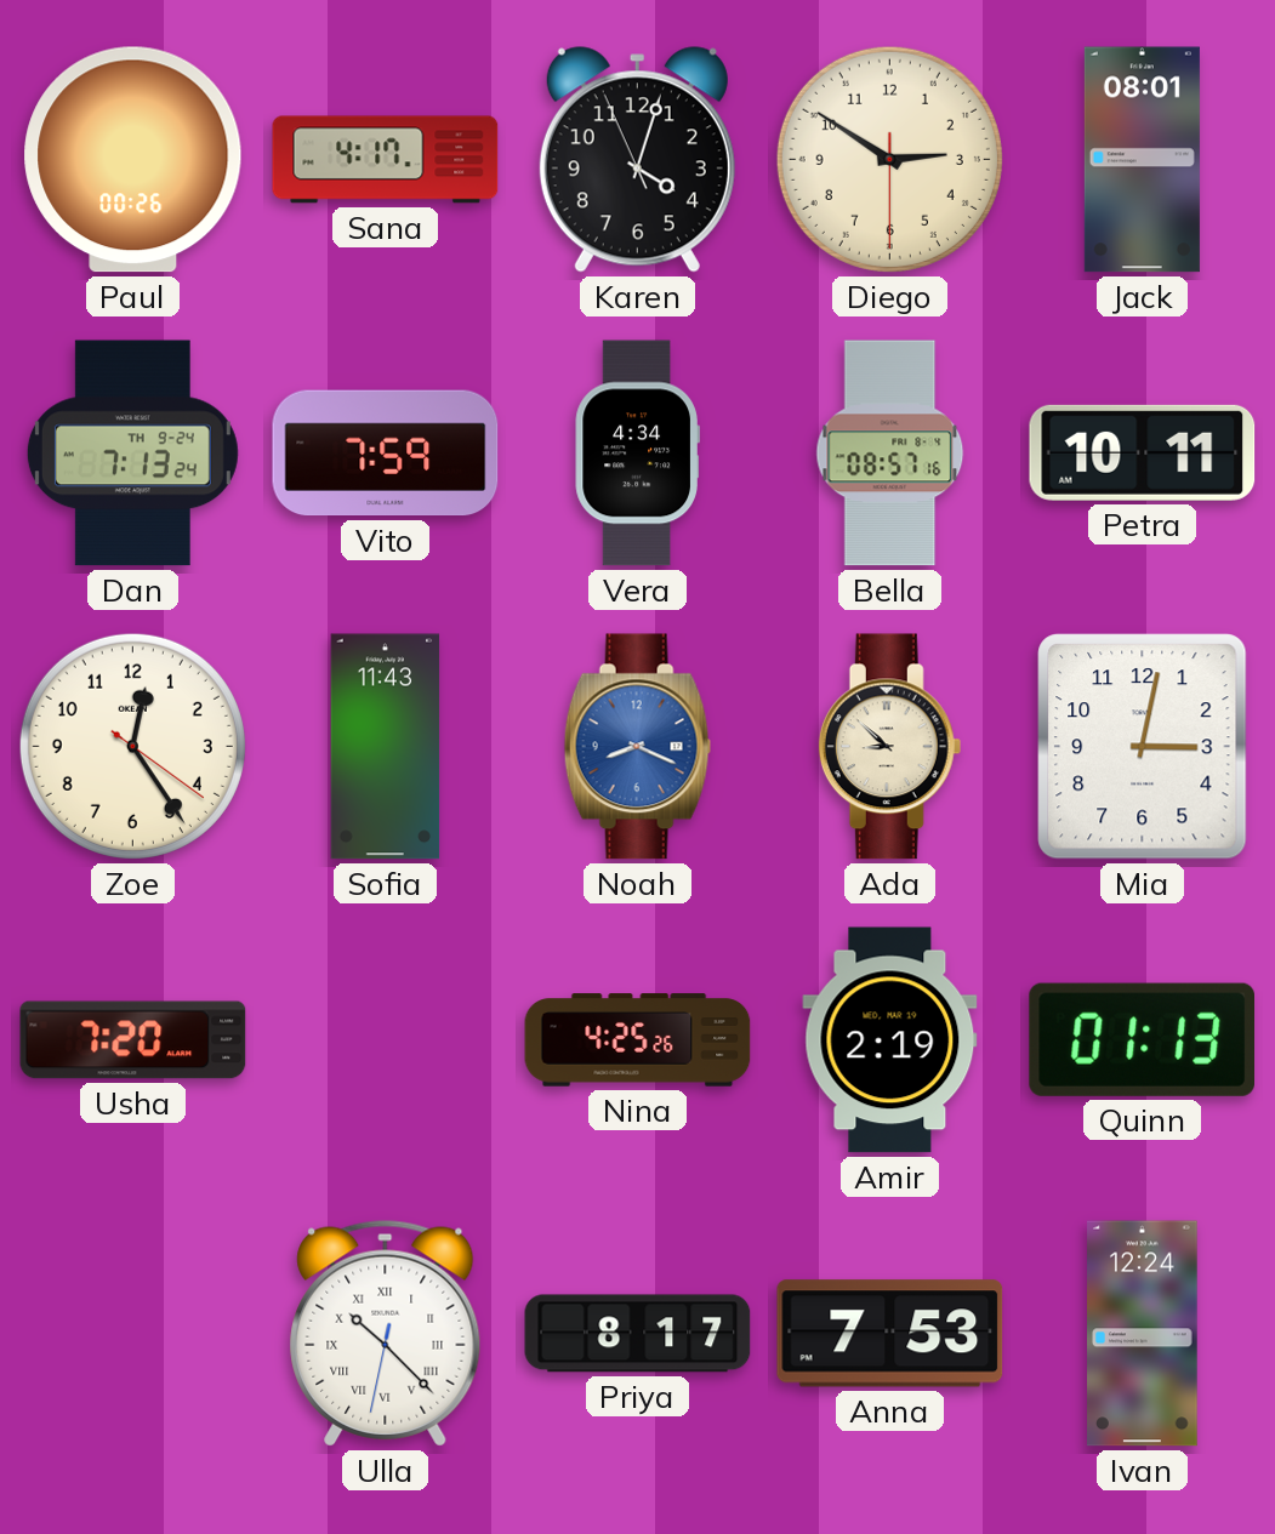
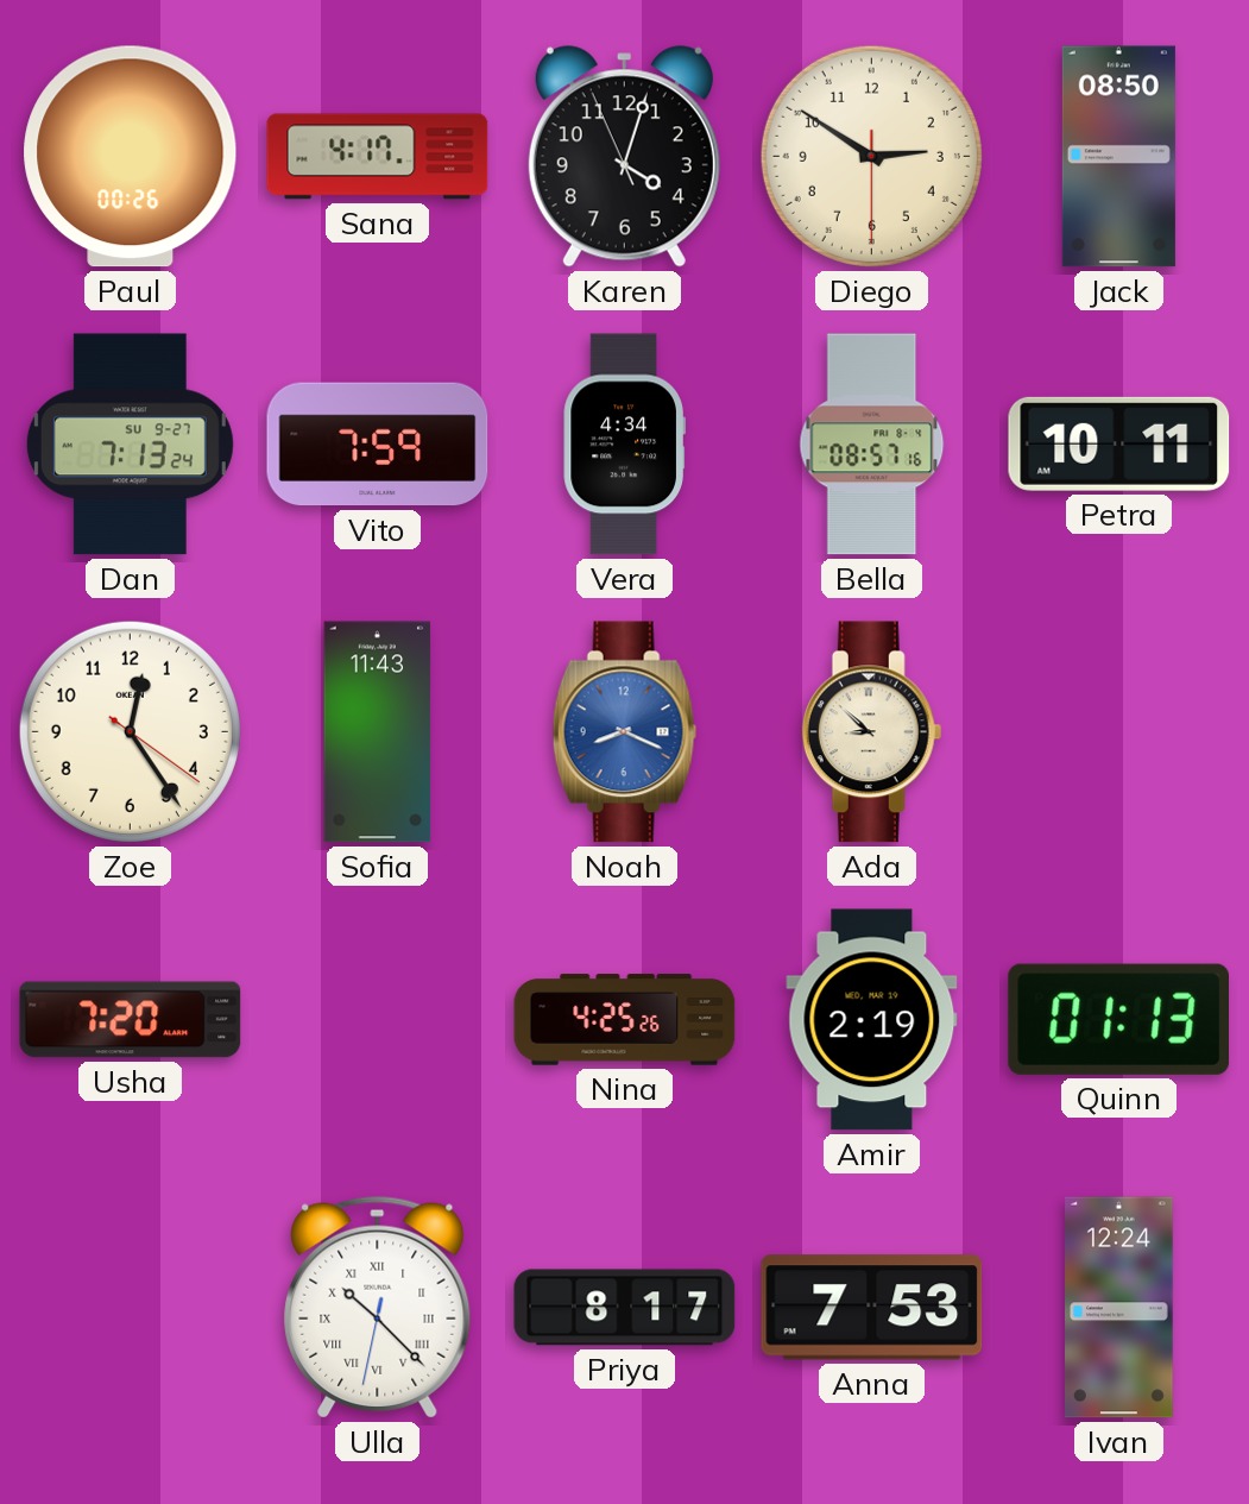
Jack: 08:01 -> 08:50 (1118, 157)
Dan date: TH 9-24 -> SU 9-27 (130, 445)
Mia: 3:02 -> none (1143, 747)
